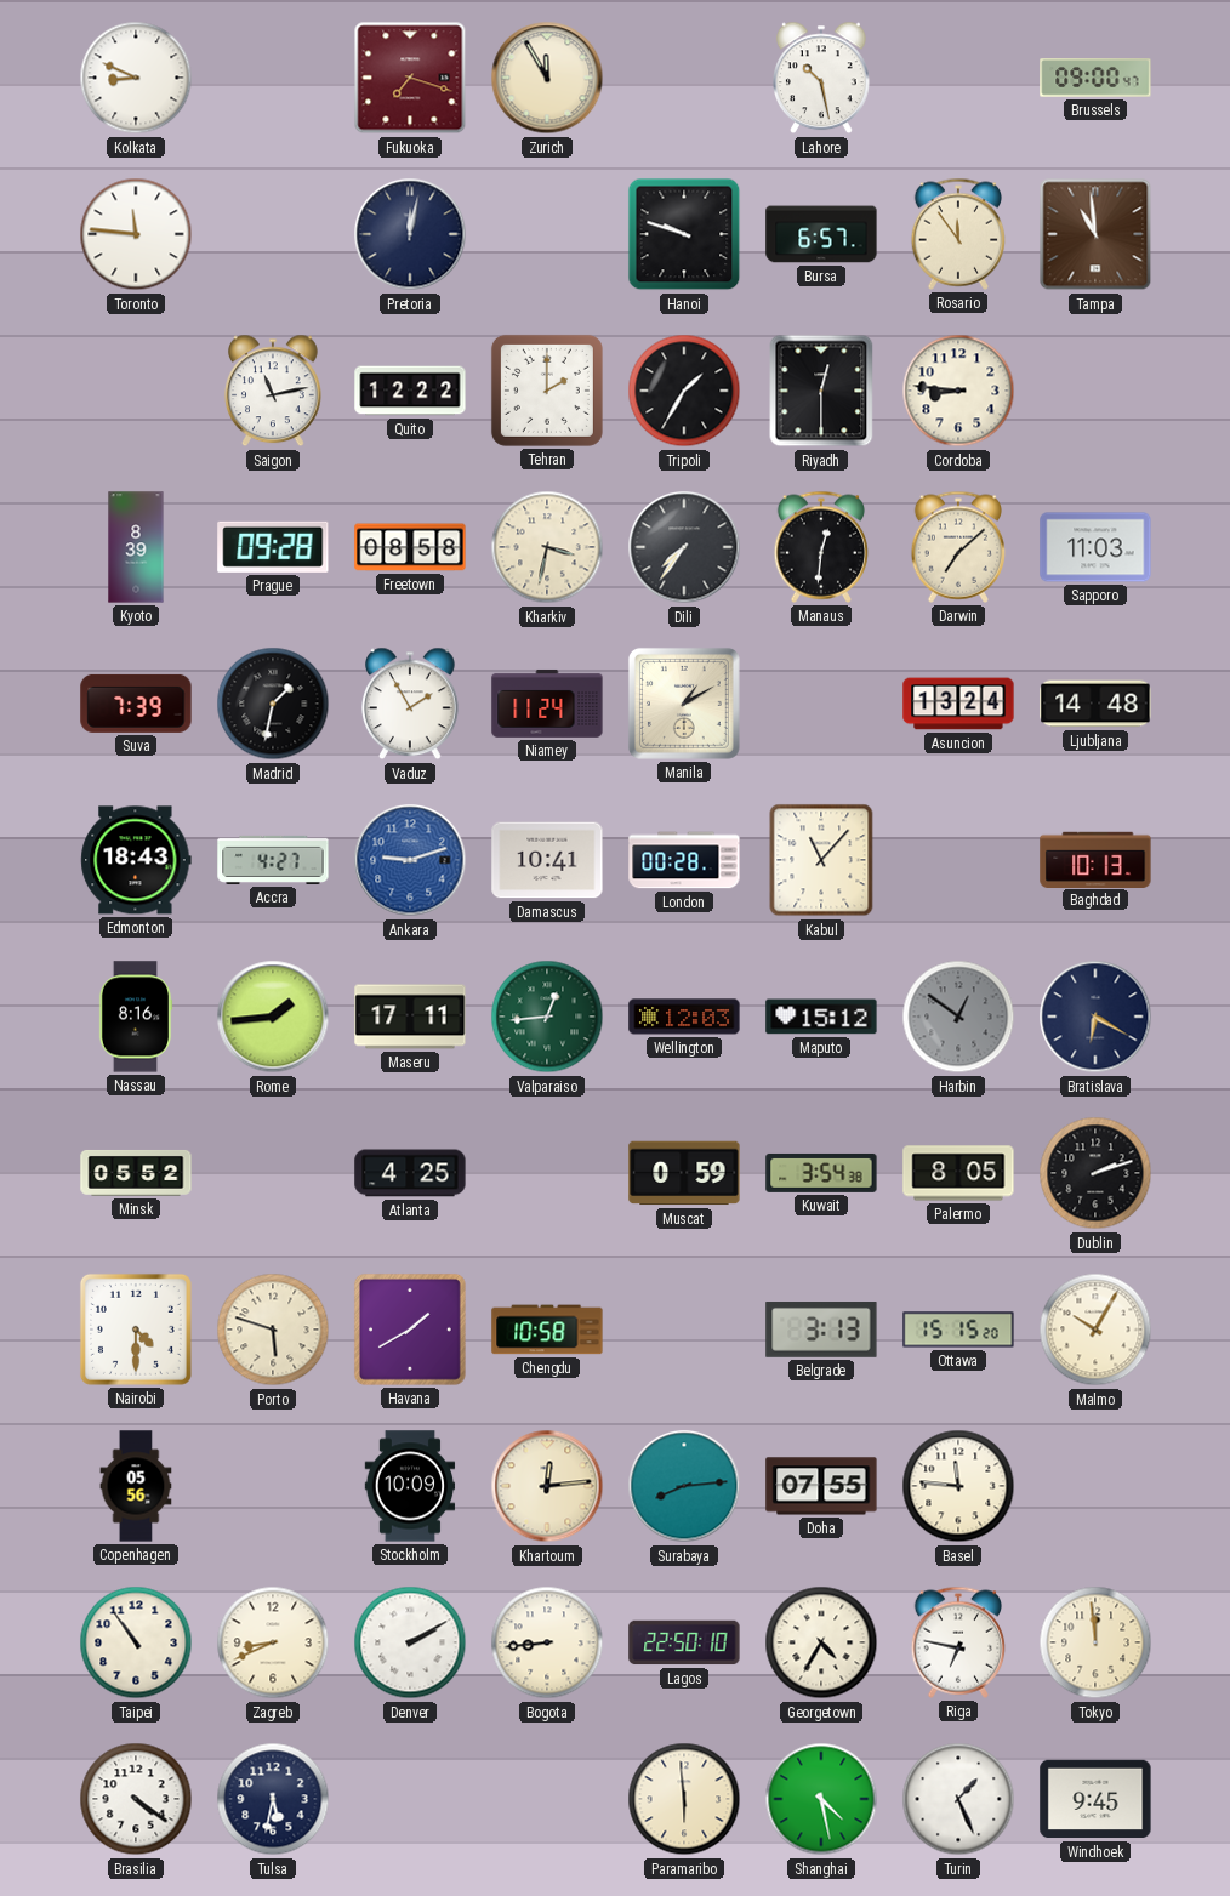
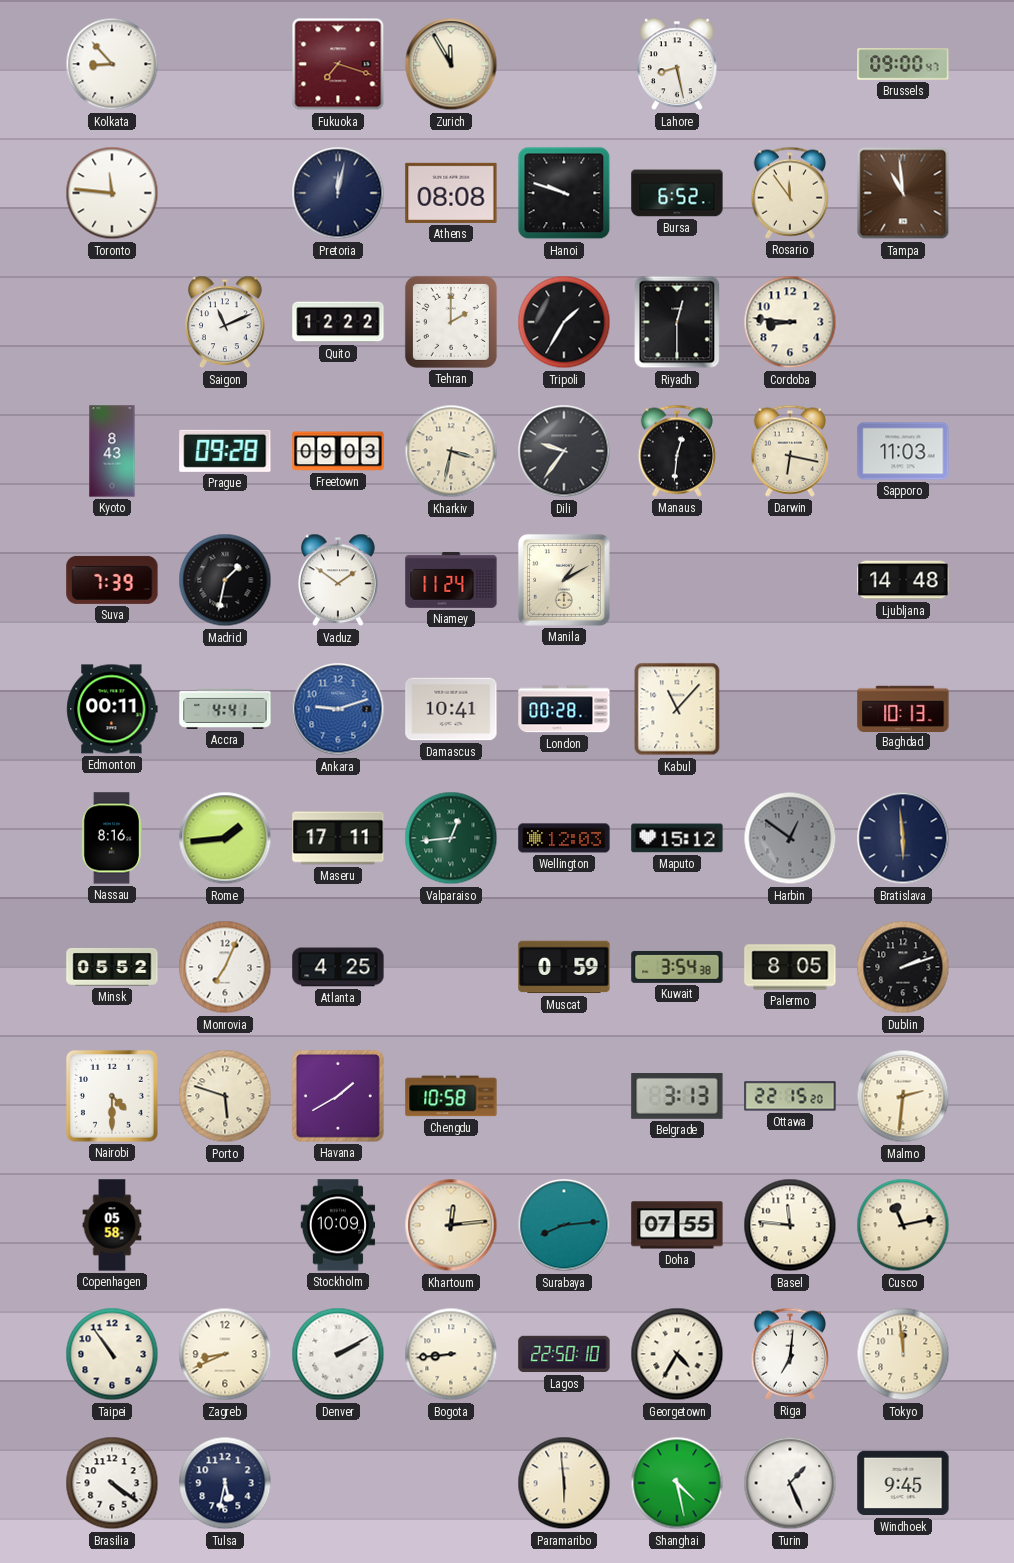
Kolkata: 8:49 -> 8:53 (112, 64)
Lahore: 10:28 -> 8:28 (678, 64)
Athens: none -> 08:08 (451, 193)
Bursa: 6:57 -> 6:52 (677, 193)
Saigon: 11:13 -> 11:11 (226, 322)
Kyoto: 8:39 -> 8:43 (112, 451)
Freetown: 08:58 -> 09:03 (338, 451)
Dili: 7:36 -> 9:36 (564, 451)
Darwin: 7:08 -> 6:17 (790, 451)
Vaduz: 1:55 -> 1:51 (339, 580)
Asuncion: 13:24 -> none (958, 704)
Edmonton: 18:43 -> 00:11 (112, 709)
Accra: 4:27 -> 4:41 (225, 709)
Bratislava: 6:20 -> 5:59 (903, 838)
Monrovia: none -> 7:04 (225, 967)
Ottawa: 15:15 -> 22:15 (790, 1096)
Malmo: 10:05 -> 2:31 (903, 1096)
Copenhagen: 05:56 -> 05:58 (112, 1225)
Cusco: none -> 11:13 (903, 1225)
Riga: 6:47 -> 7:01 (790, 1354)
